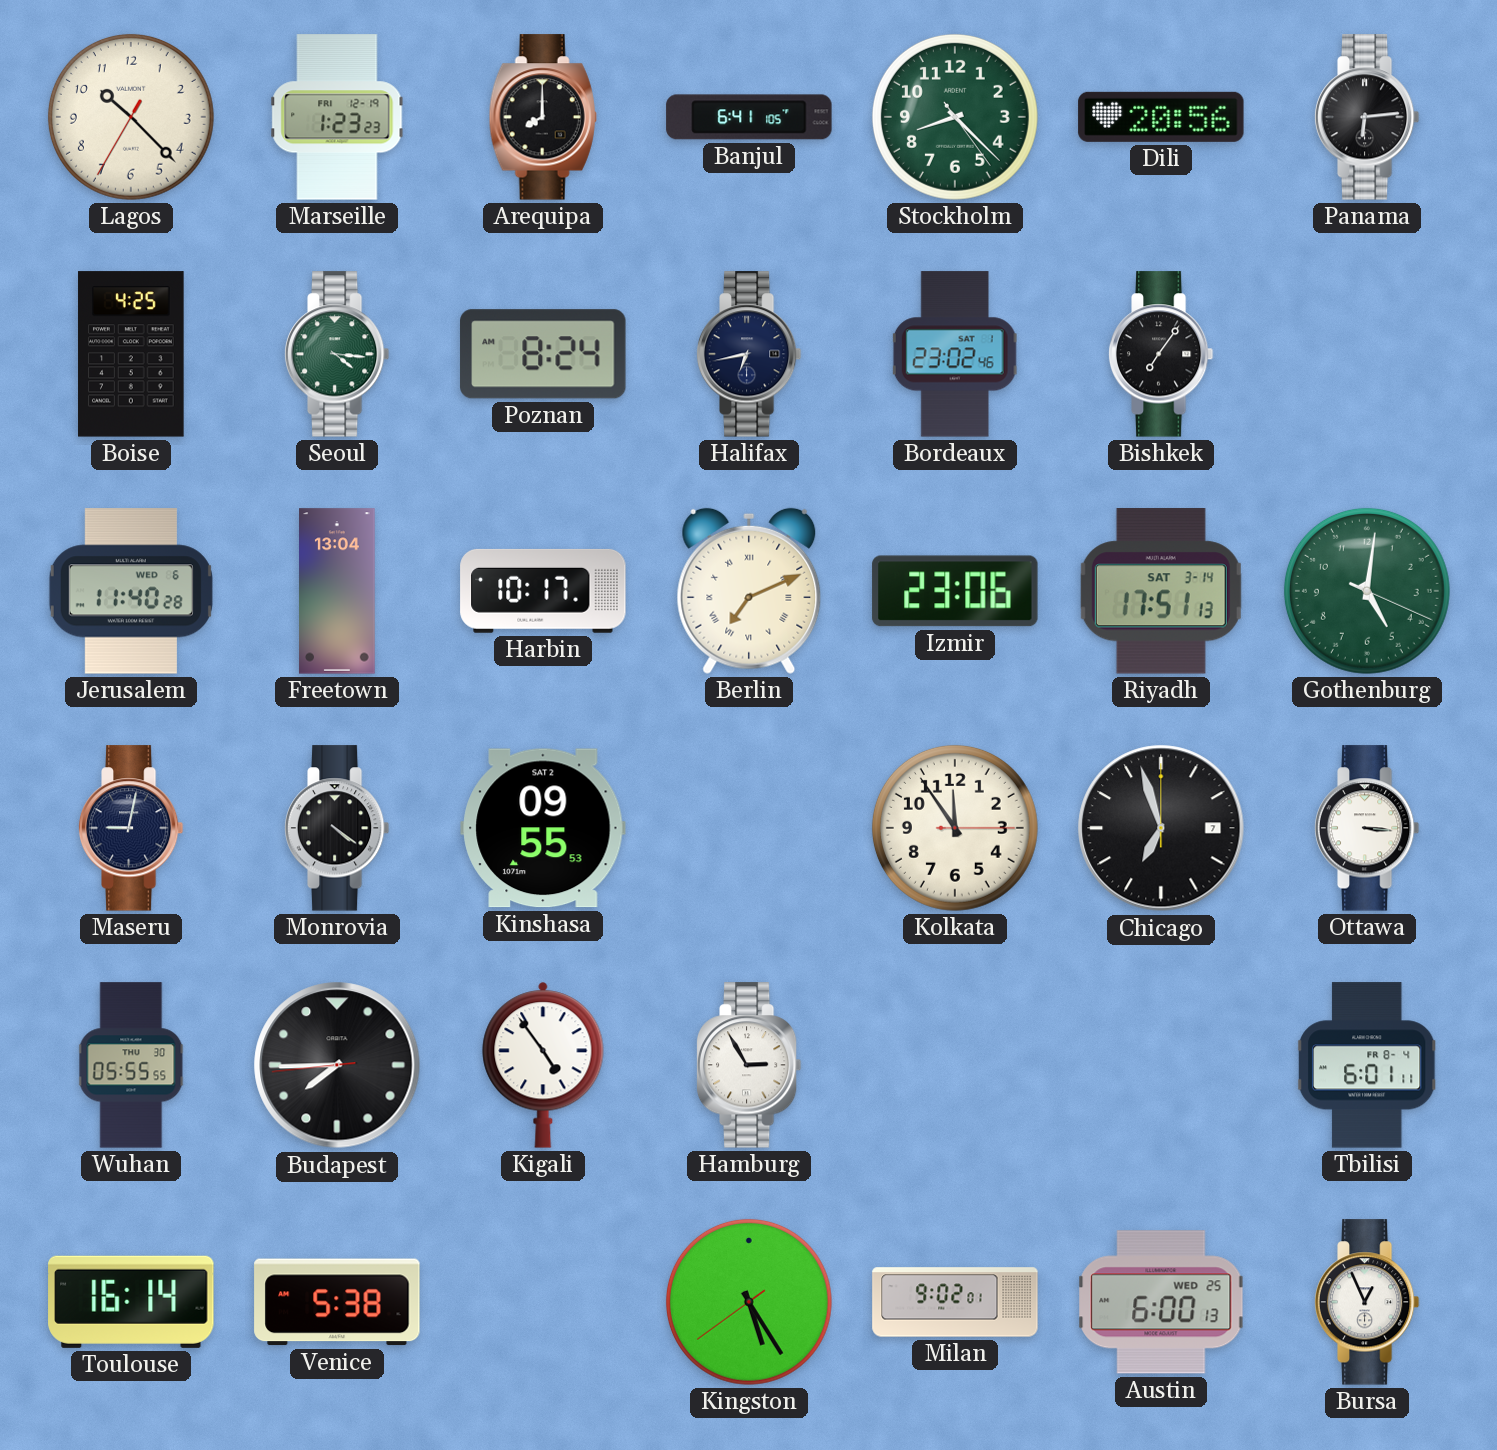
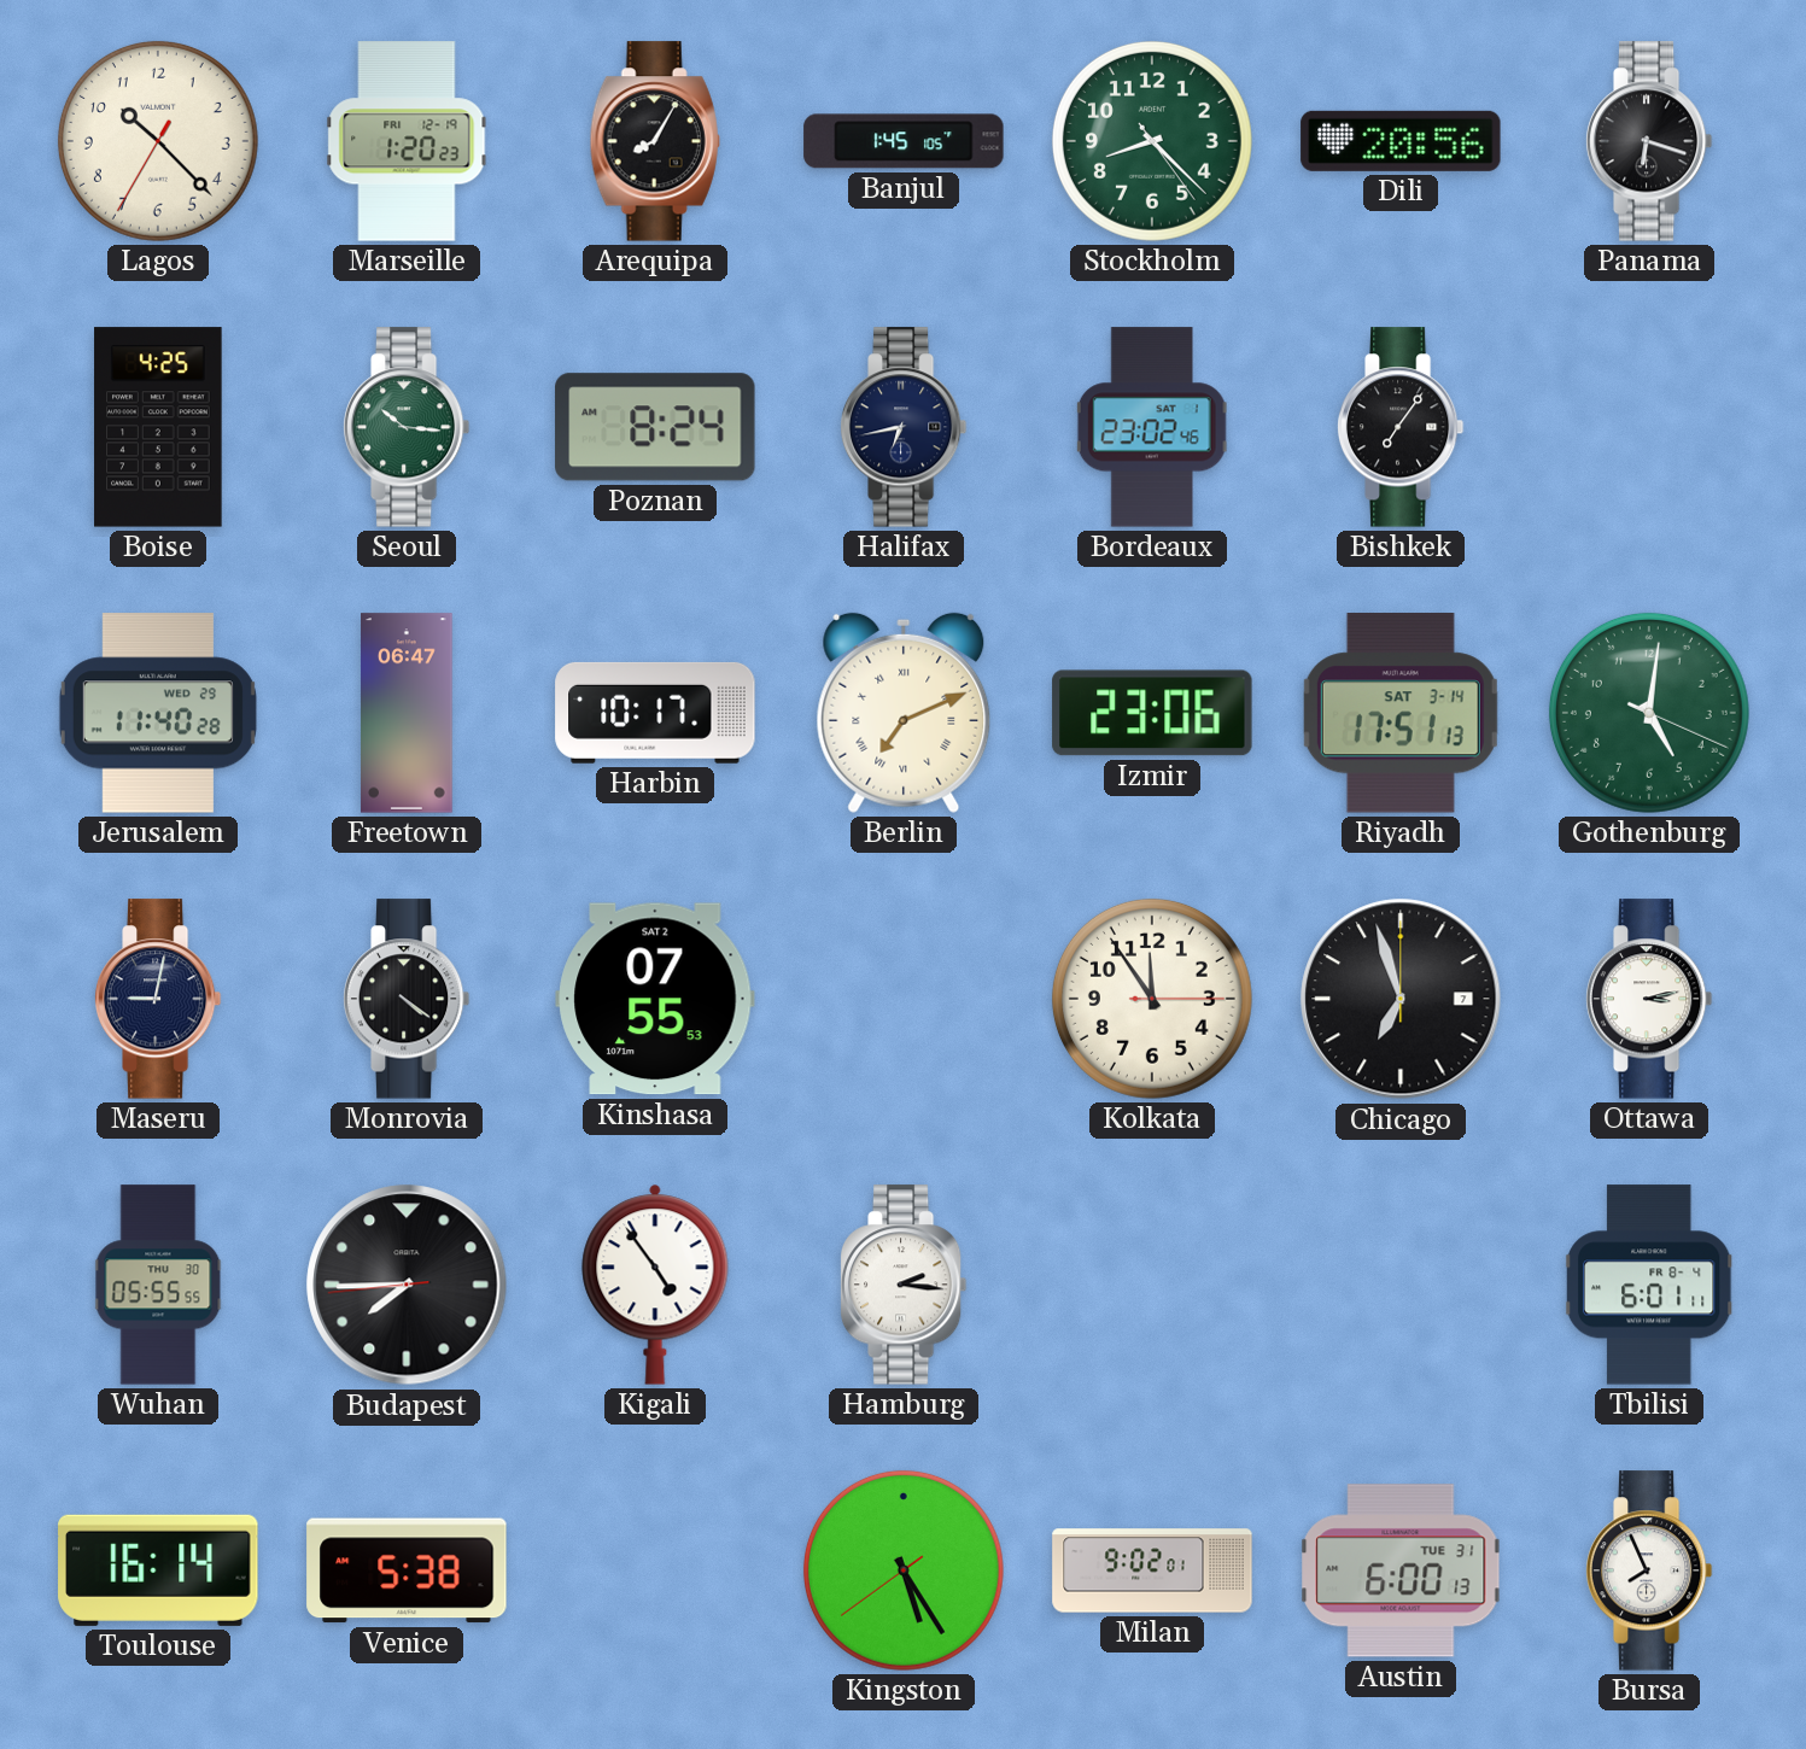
Marseille: 1:23 -> 1:20 (407, 141)
Arequipa: 8:00 -> 8:05 (655, 141)
Banjul: 6:41 -> 1:45 (904, 141)
Panama: 6:14 -> 6:18 (1649, 141)
Seoul: 4:16 -> 10:16 (407, 427)
Jerusalem date: WED 6 -> WED 29 (158, 713)
Freetown: 13:04 -> 06:47 (407, 713)
Kinshasa: 09:55 -> 07:55 (655, 999)
Ottawa: 3:16 -> 3:13 (1649, 999)
Hamburg: 2:55 -> 2:16 (904, 1285)
Austin date: WED 25 -> TUE 31 (1401, 1570)
Bursa: 12:56 -> 7:56 (1649, 1570)
